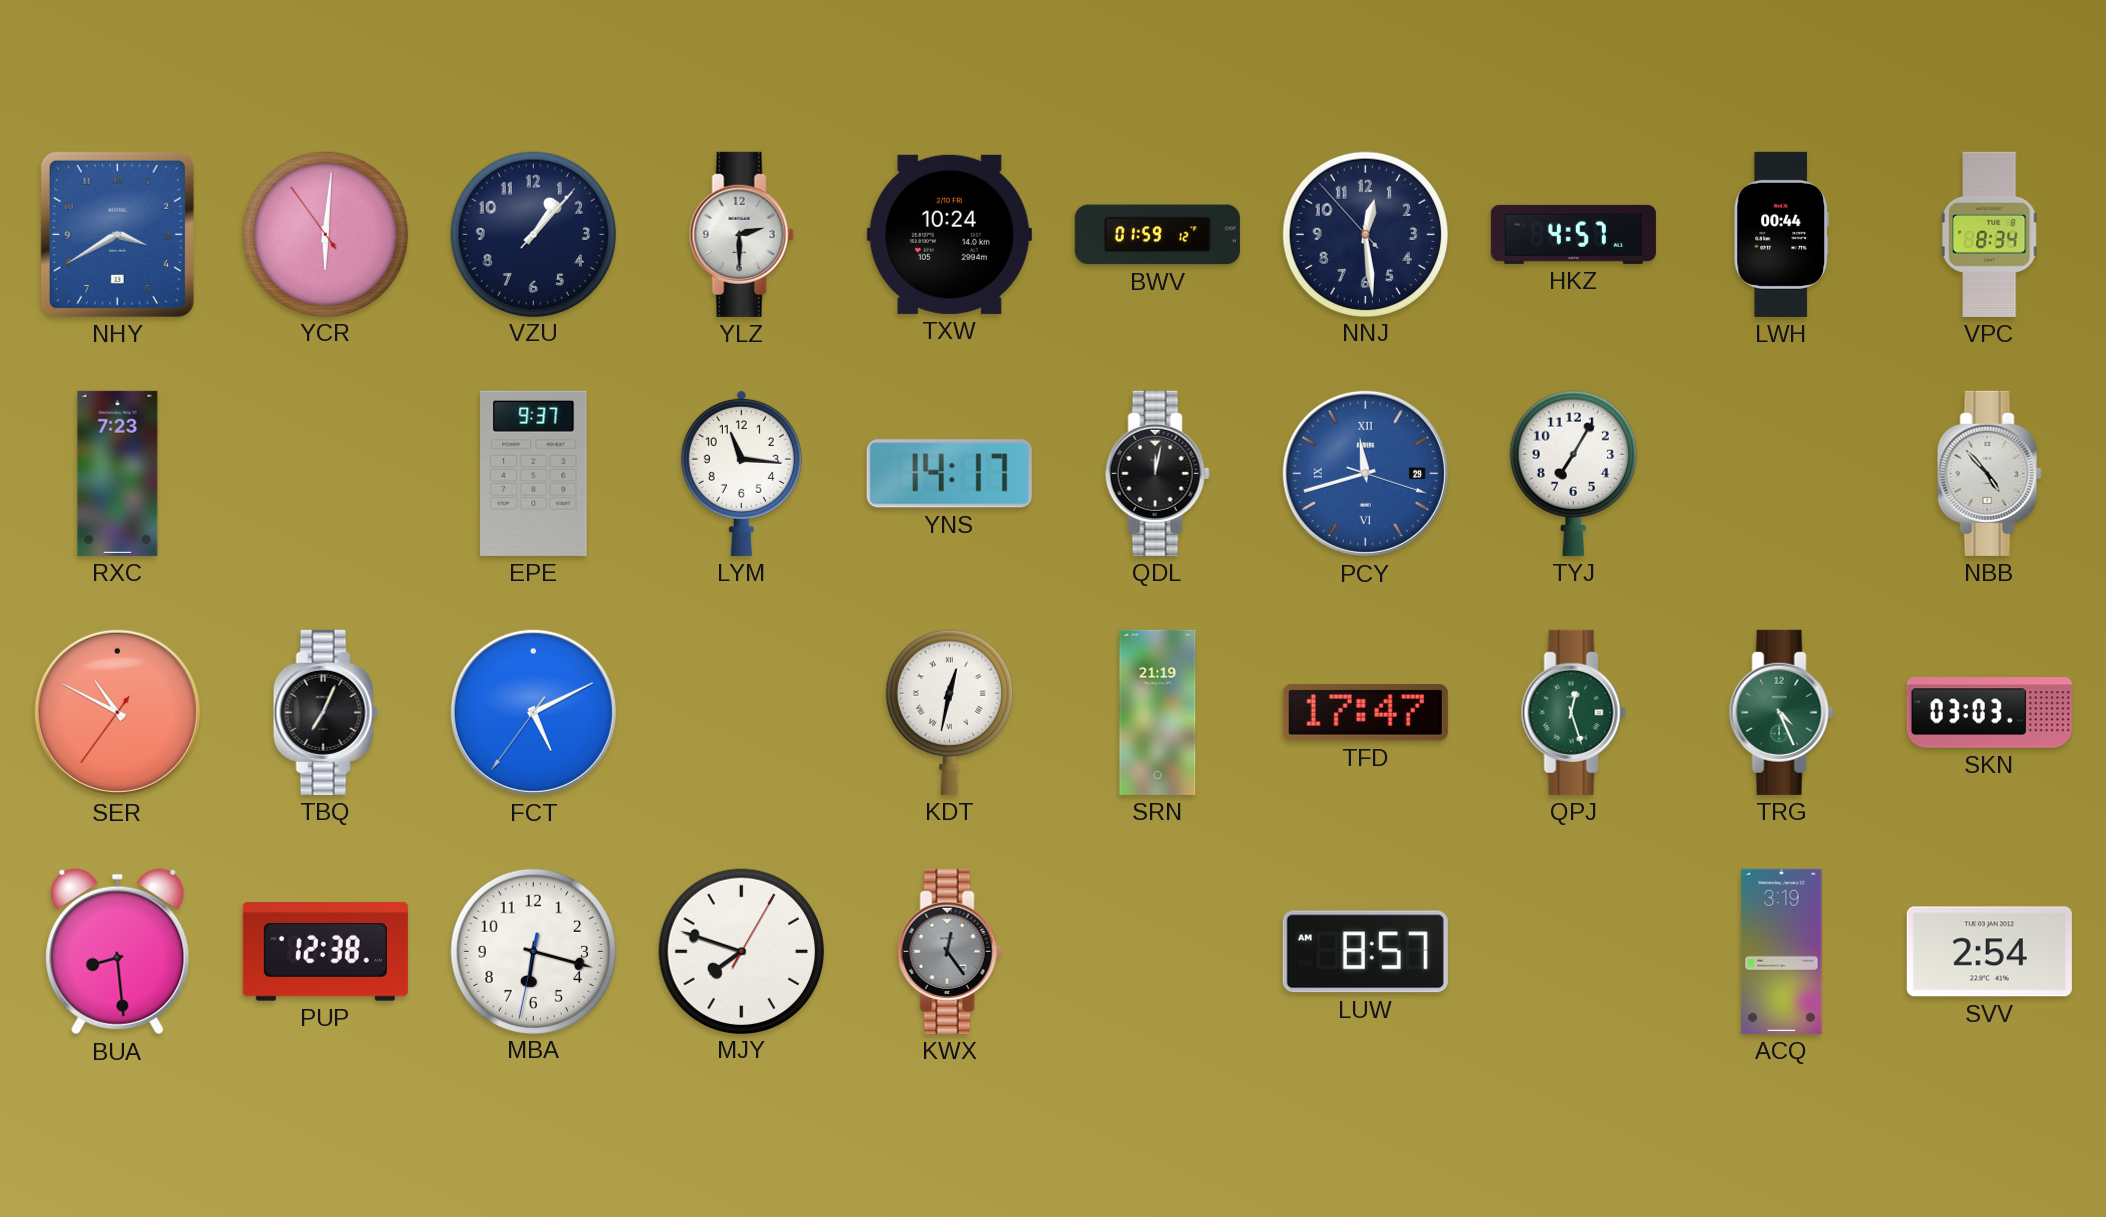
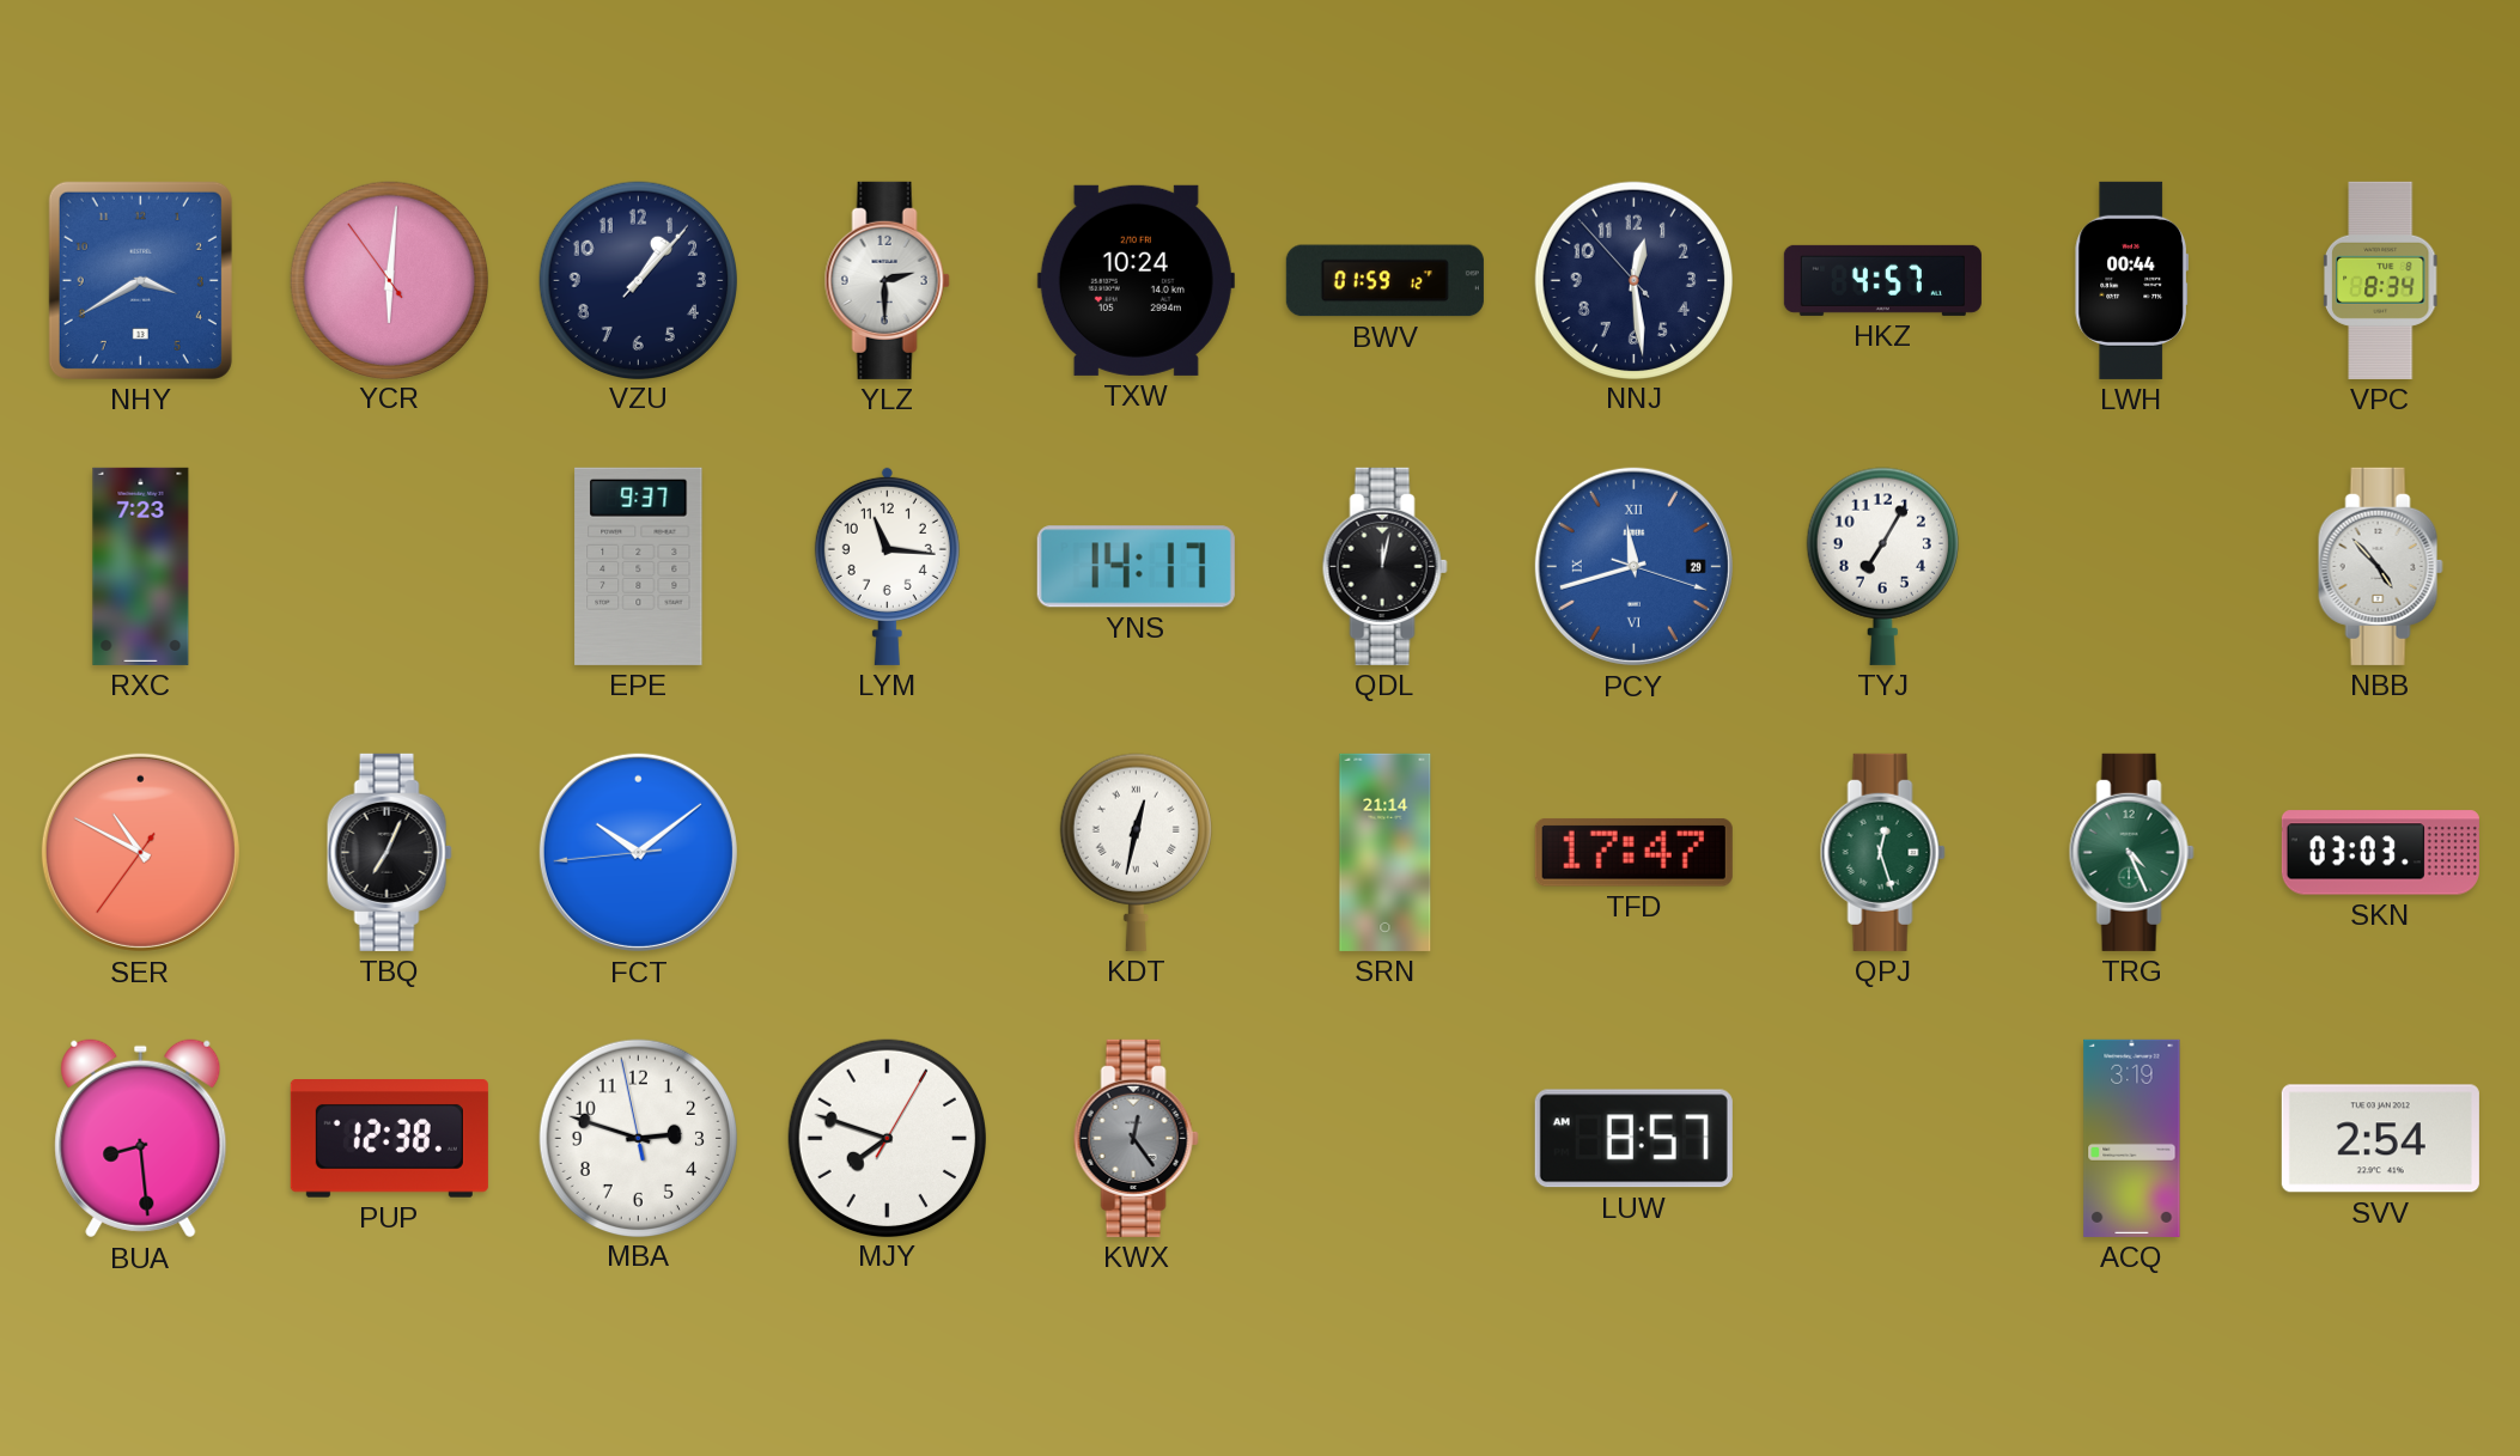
FCT: 5:10 -> 10:08 (638, 852)
SRN: 21:19 -> 21:14 (1386, 852)
MBA: 6:17 -> 2:47 (638, 1138)
